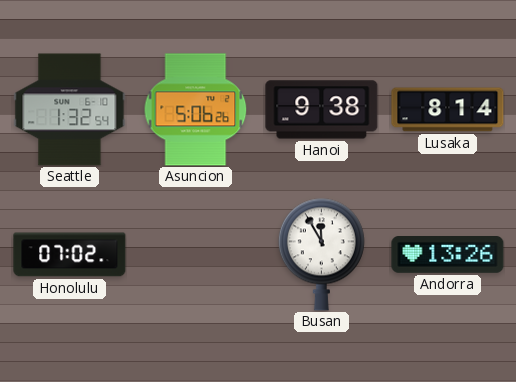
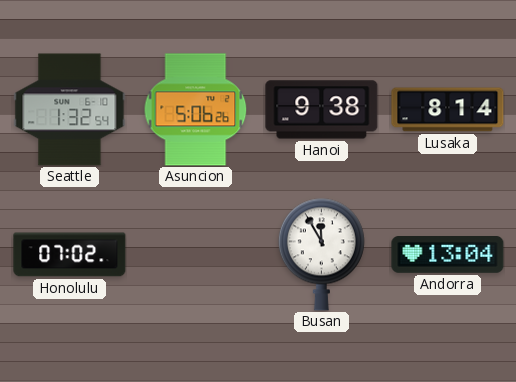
Andorra: 13:26 -> 13:04 (448, 255)
